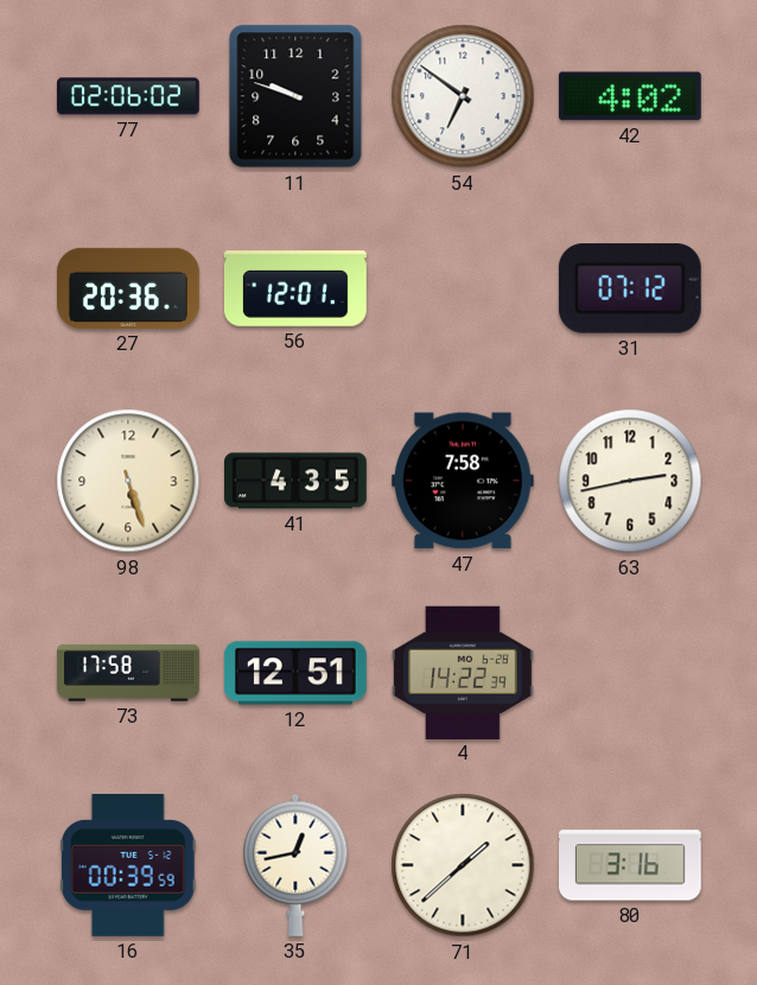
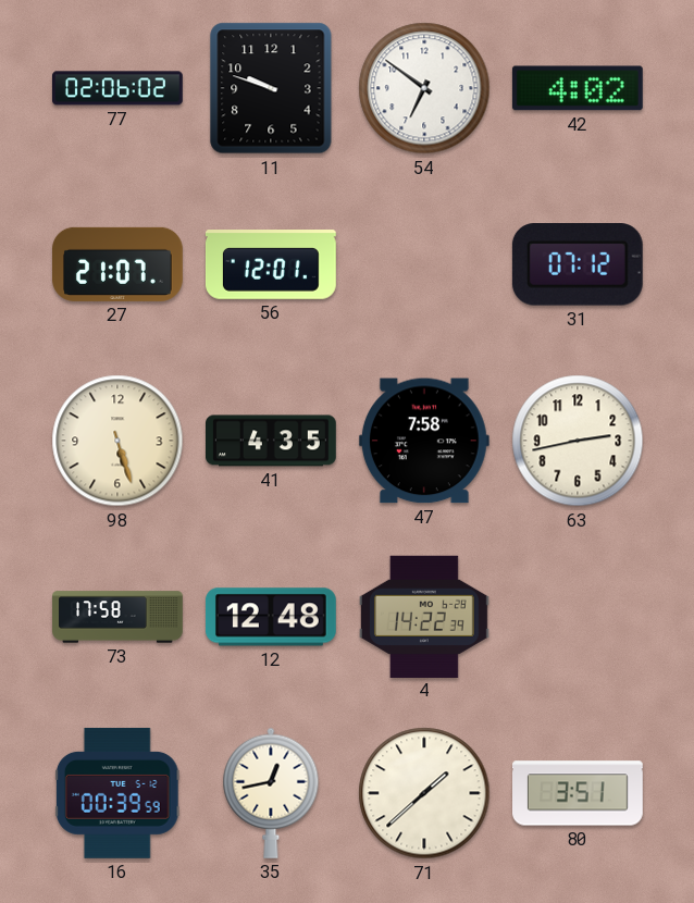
27: 20:36 -> 21:07 (119, 264)
12: 12:51 -> 12:48 (271, 617)
80: 3:16 -> 3:51 (579, 793)
